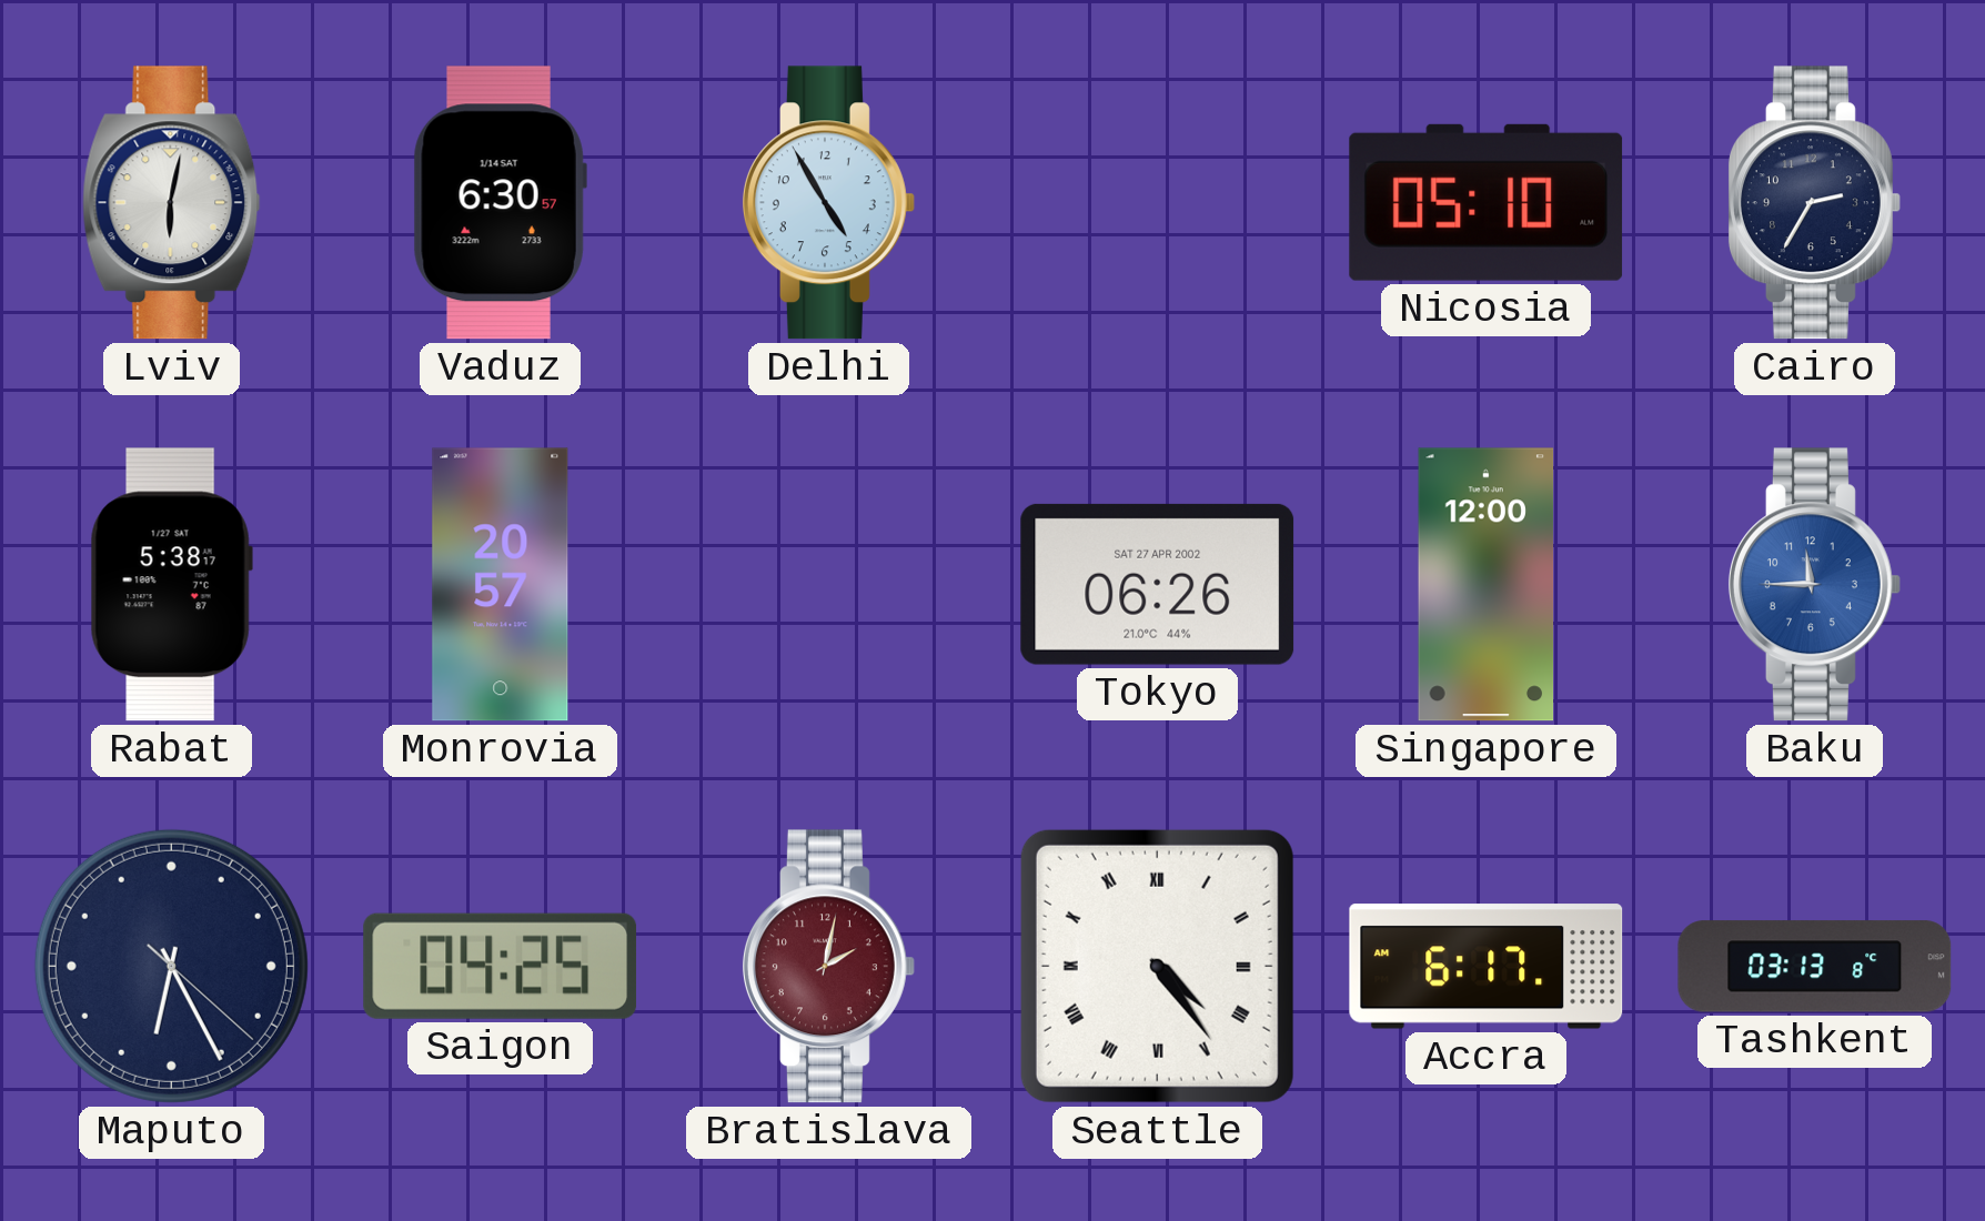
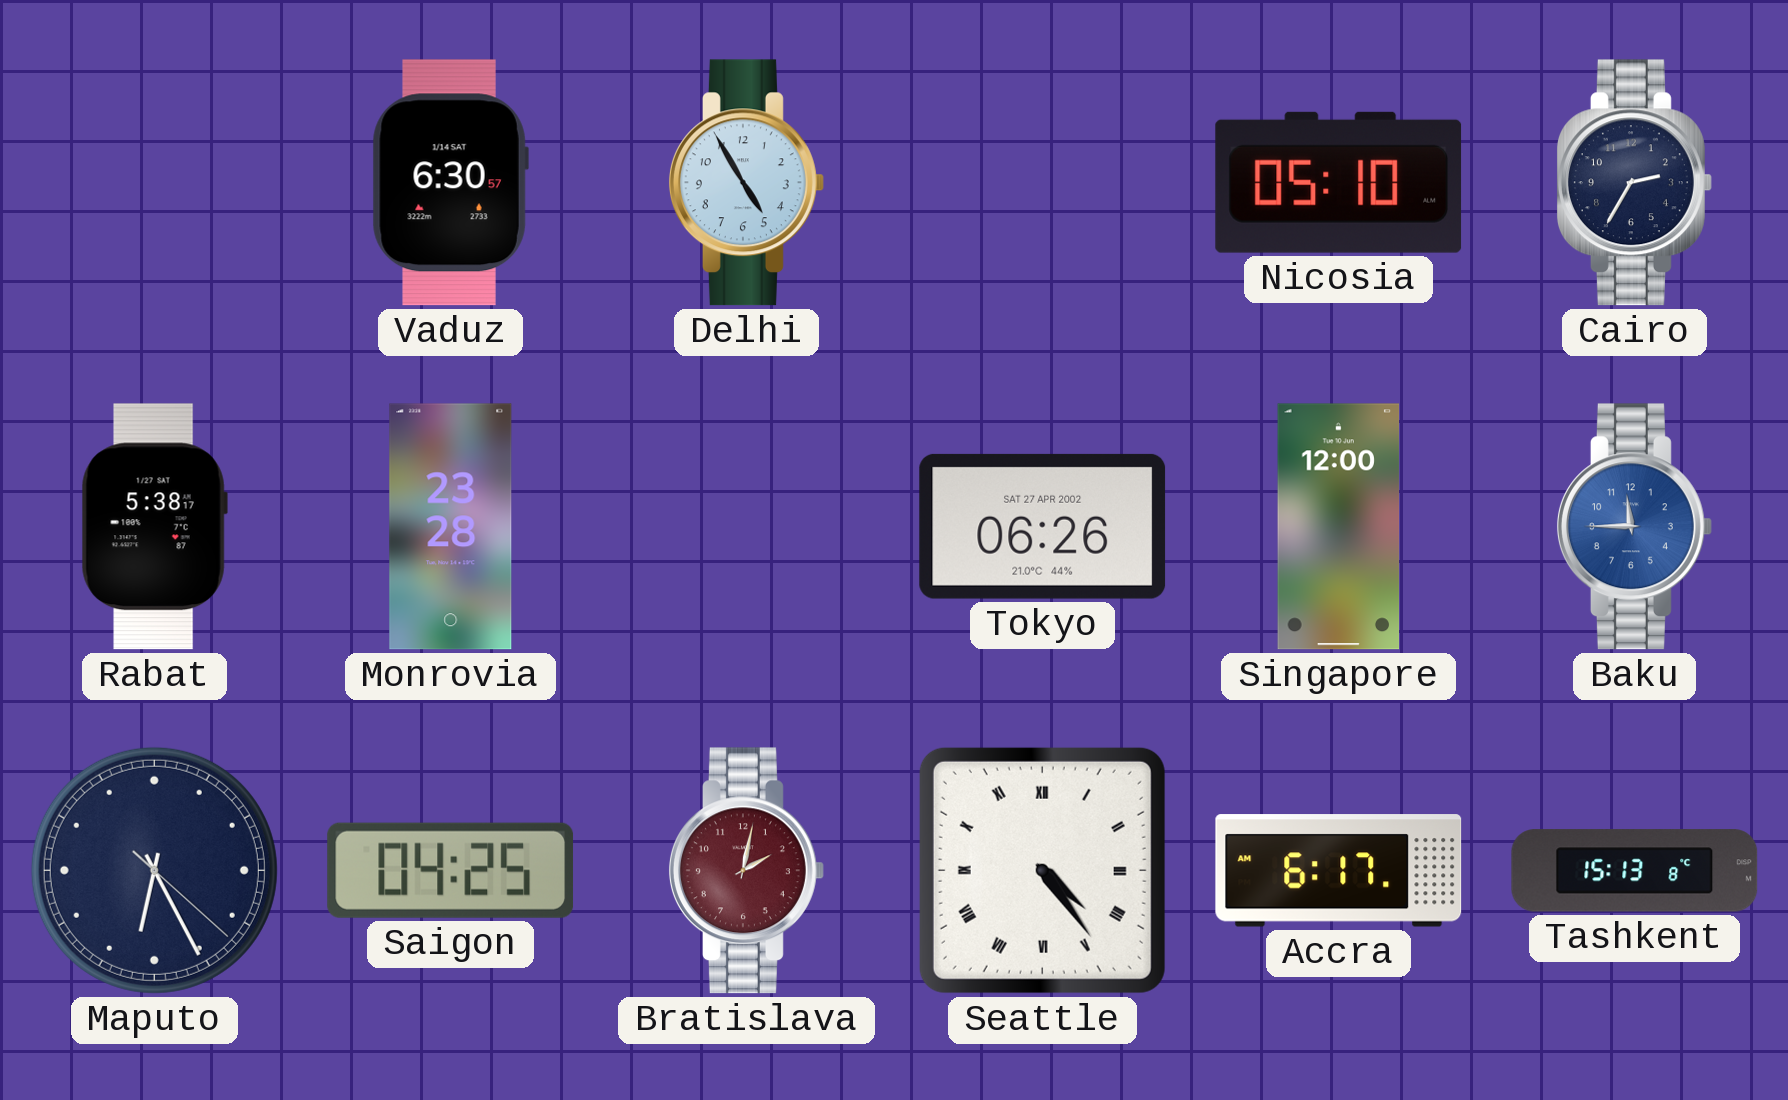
Lviv: 6:02 -> none (172, 203)
Monrovia: 20:57 -> 23:28 (451, 527)
Tashkent: 03:13 -> 15:13 (1635, 871)
